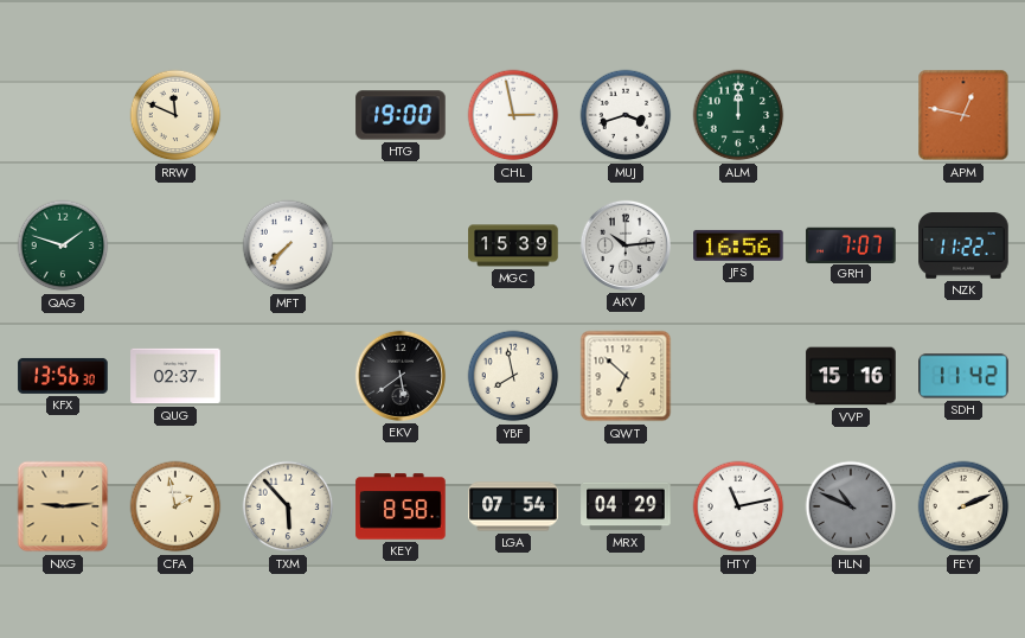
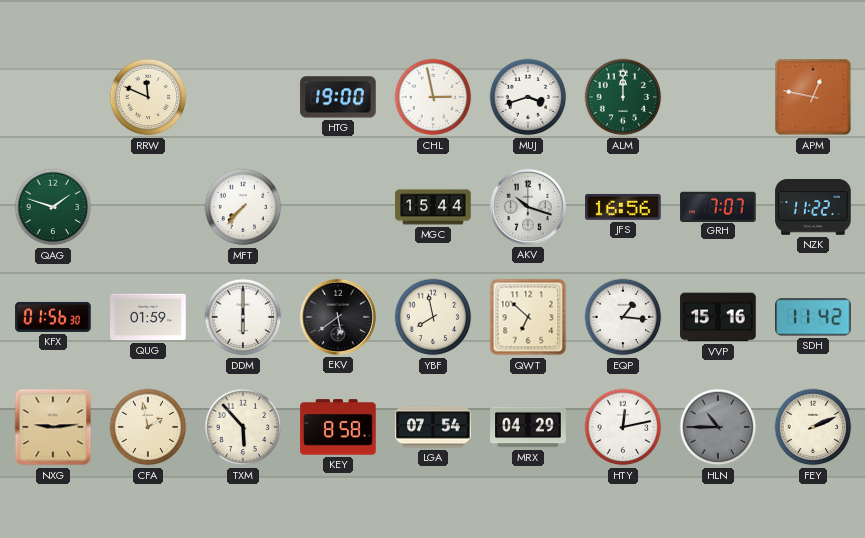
MGC: 15:39 -> 15:44 (433, 207)
AKV: 10:14 -> 10:18 (528, 207)
KFX: 13:56 -> 01:56 (53, 317)
QUG: 02:37 -> 01:59 (148, 317)
DDM: none -> 6:00 (243, 317)
EQP: none -> 1:16 (623, 317)
HTY: 11:13 -> 12:13 (623, 427)
HLN: 10:49 -> 10:45 (718, 427)
